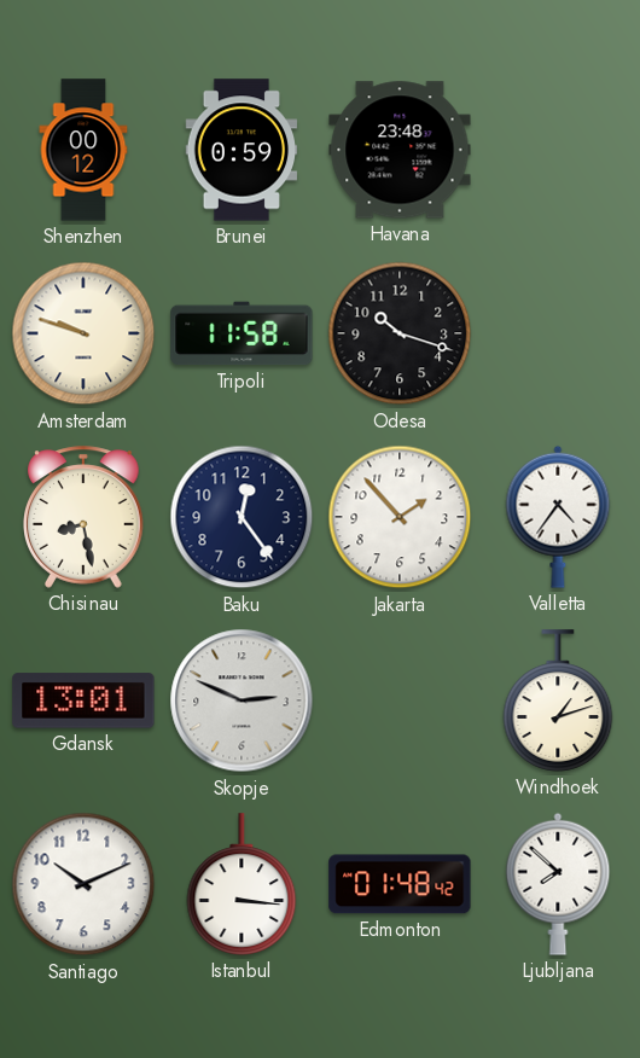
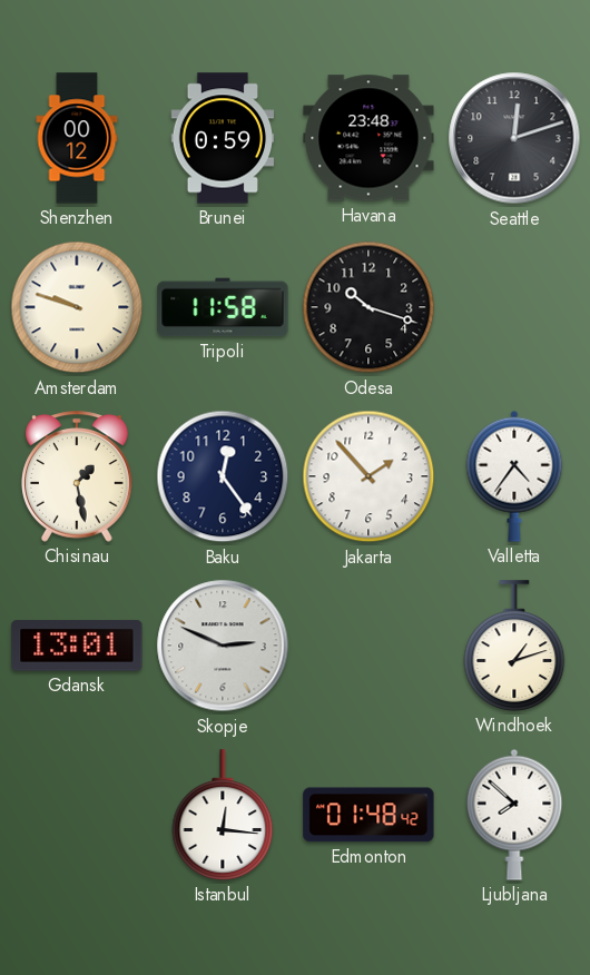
Seattle: none -> 12:12 (514, 138)
Chisinau: 8:28 -> 1:28 (77, 476)
Santiago: 10:11 -> none (83, 884)
Istanbul: 3:16 -> 12:16 (223, 815)
